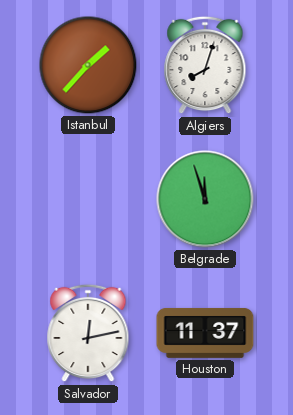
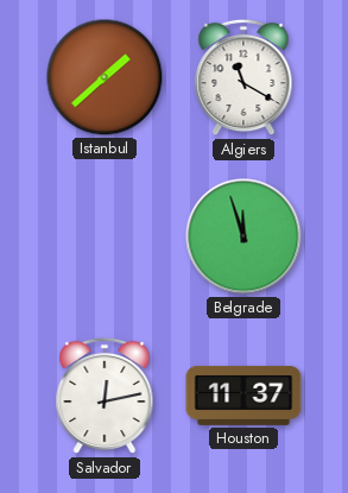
Istanbul: 1:37 -> 1:38 (105, 77)
Algiers: 8:03 -> 11:20 (243, 77)
